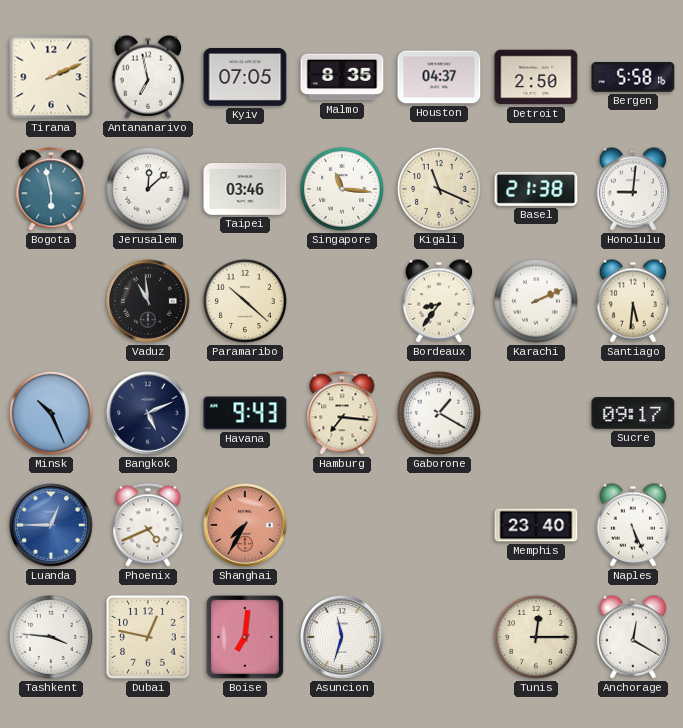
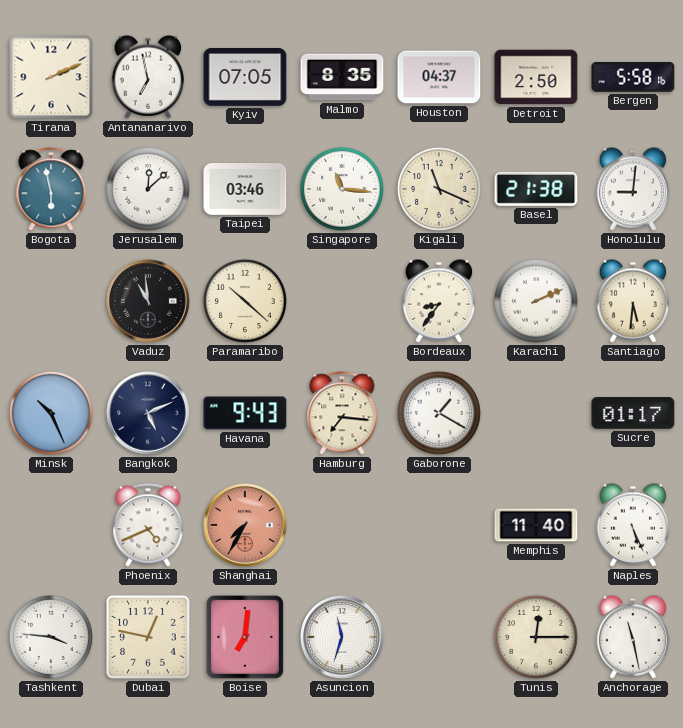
Sucre: 09:17 -> 01:17 (633, 413)
Luanda: 12:45 -> none (52, 526)
Memphis: 23:40 -> 11:40 (536, 525)
Anchorage: 12:20 -> 11:28 (633, 637)
